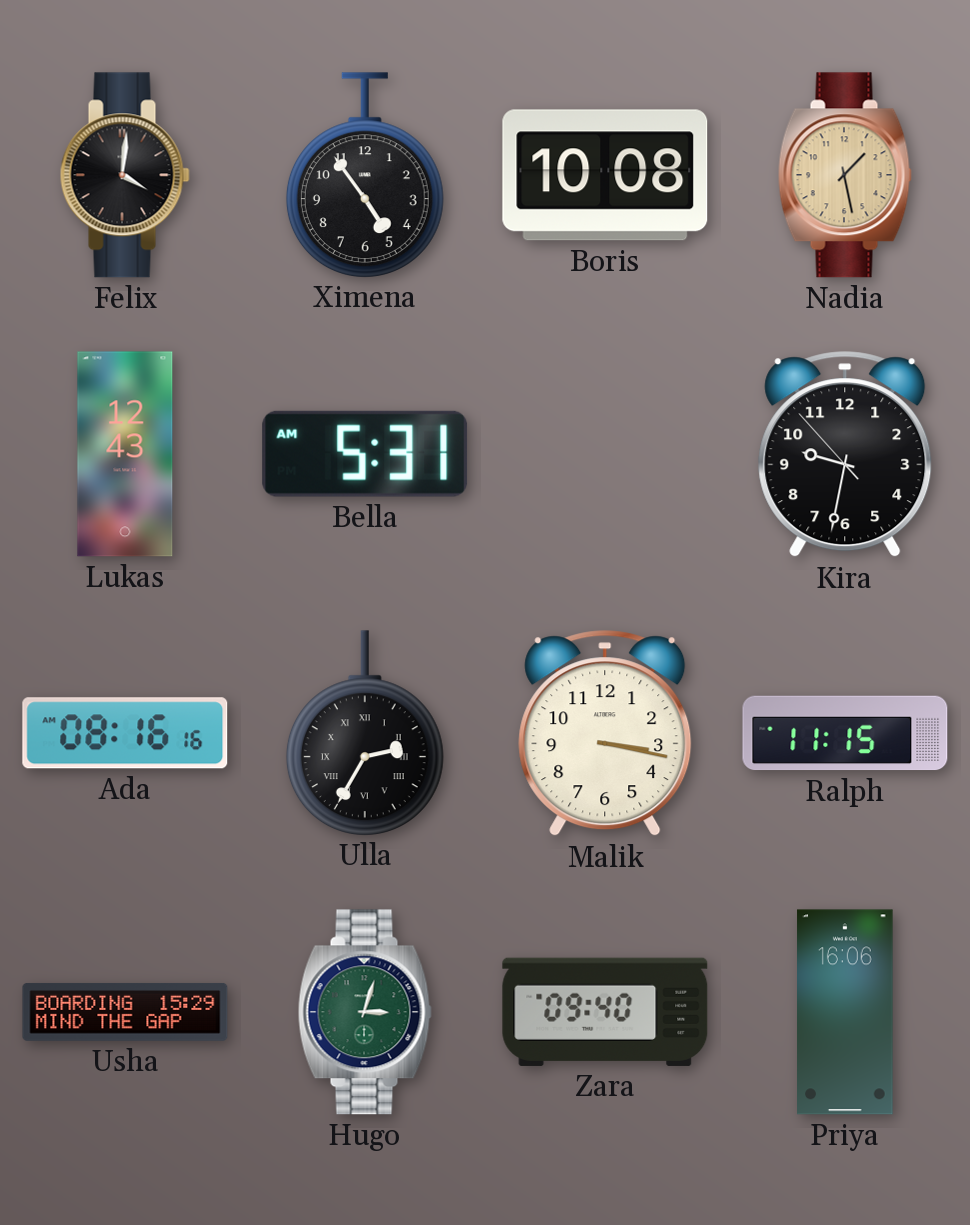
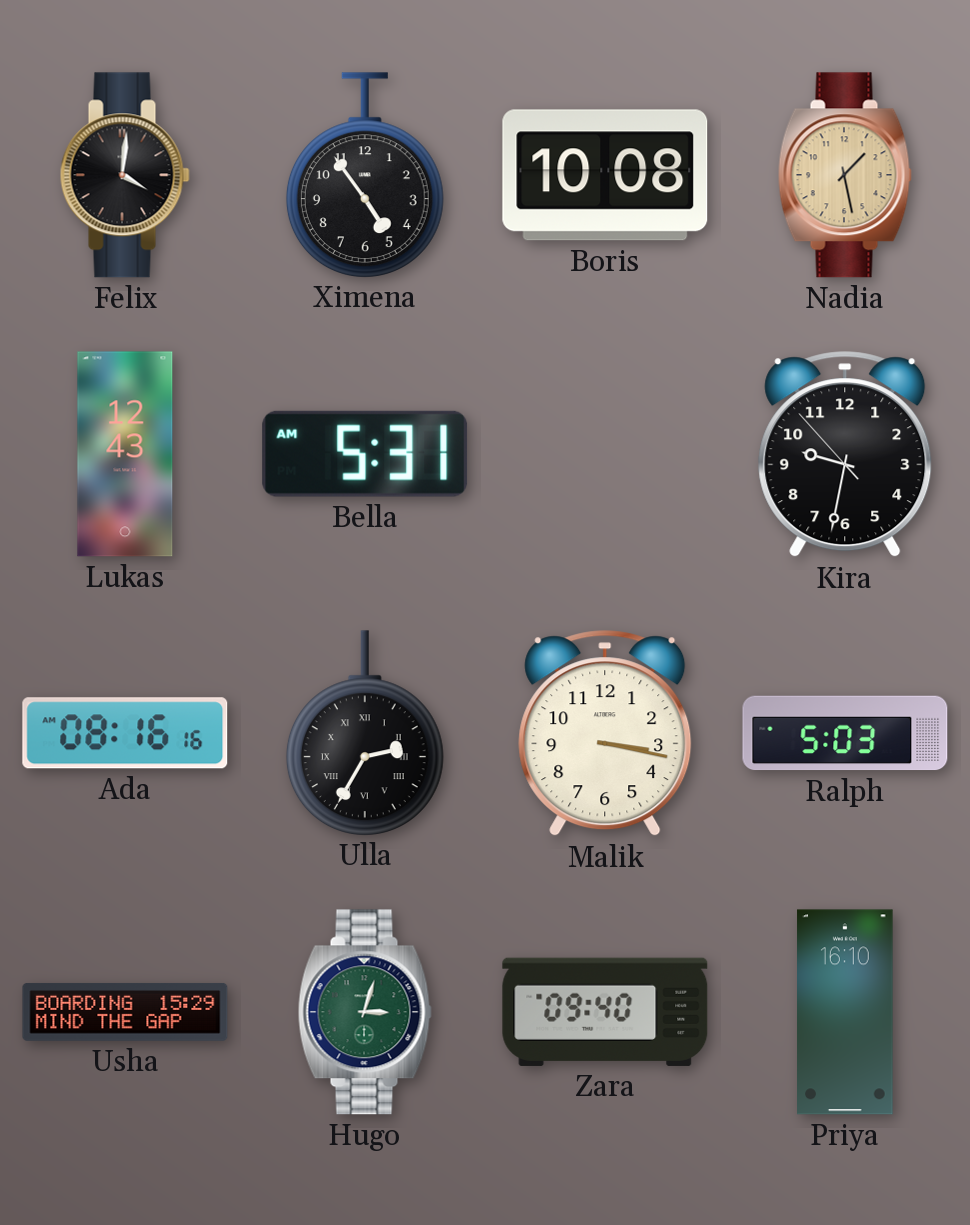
Ralph: 11:15 -> 5:03 (845, 733)
Priya: 16:06 -> 16:10 (845, 1012)
